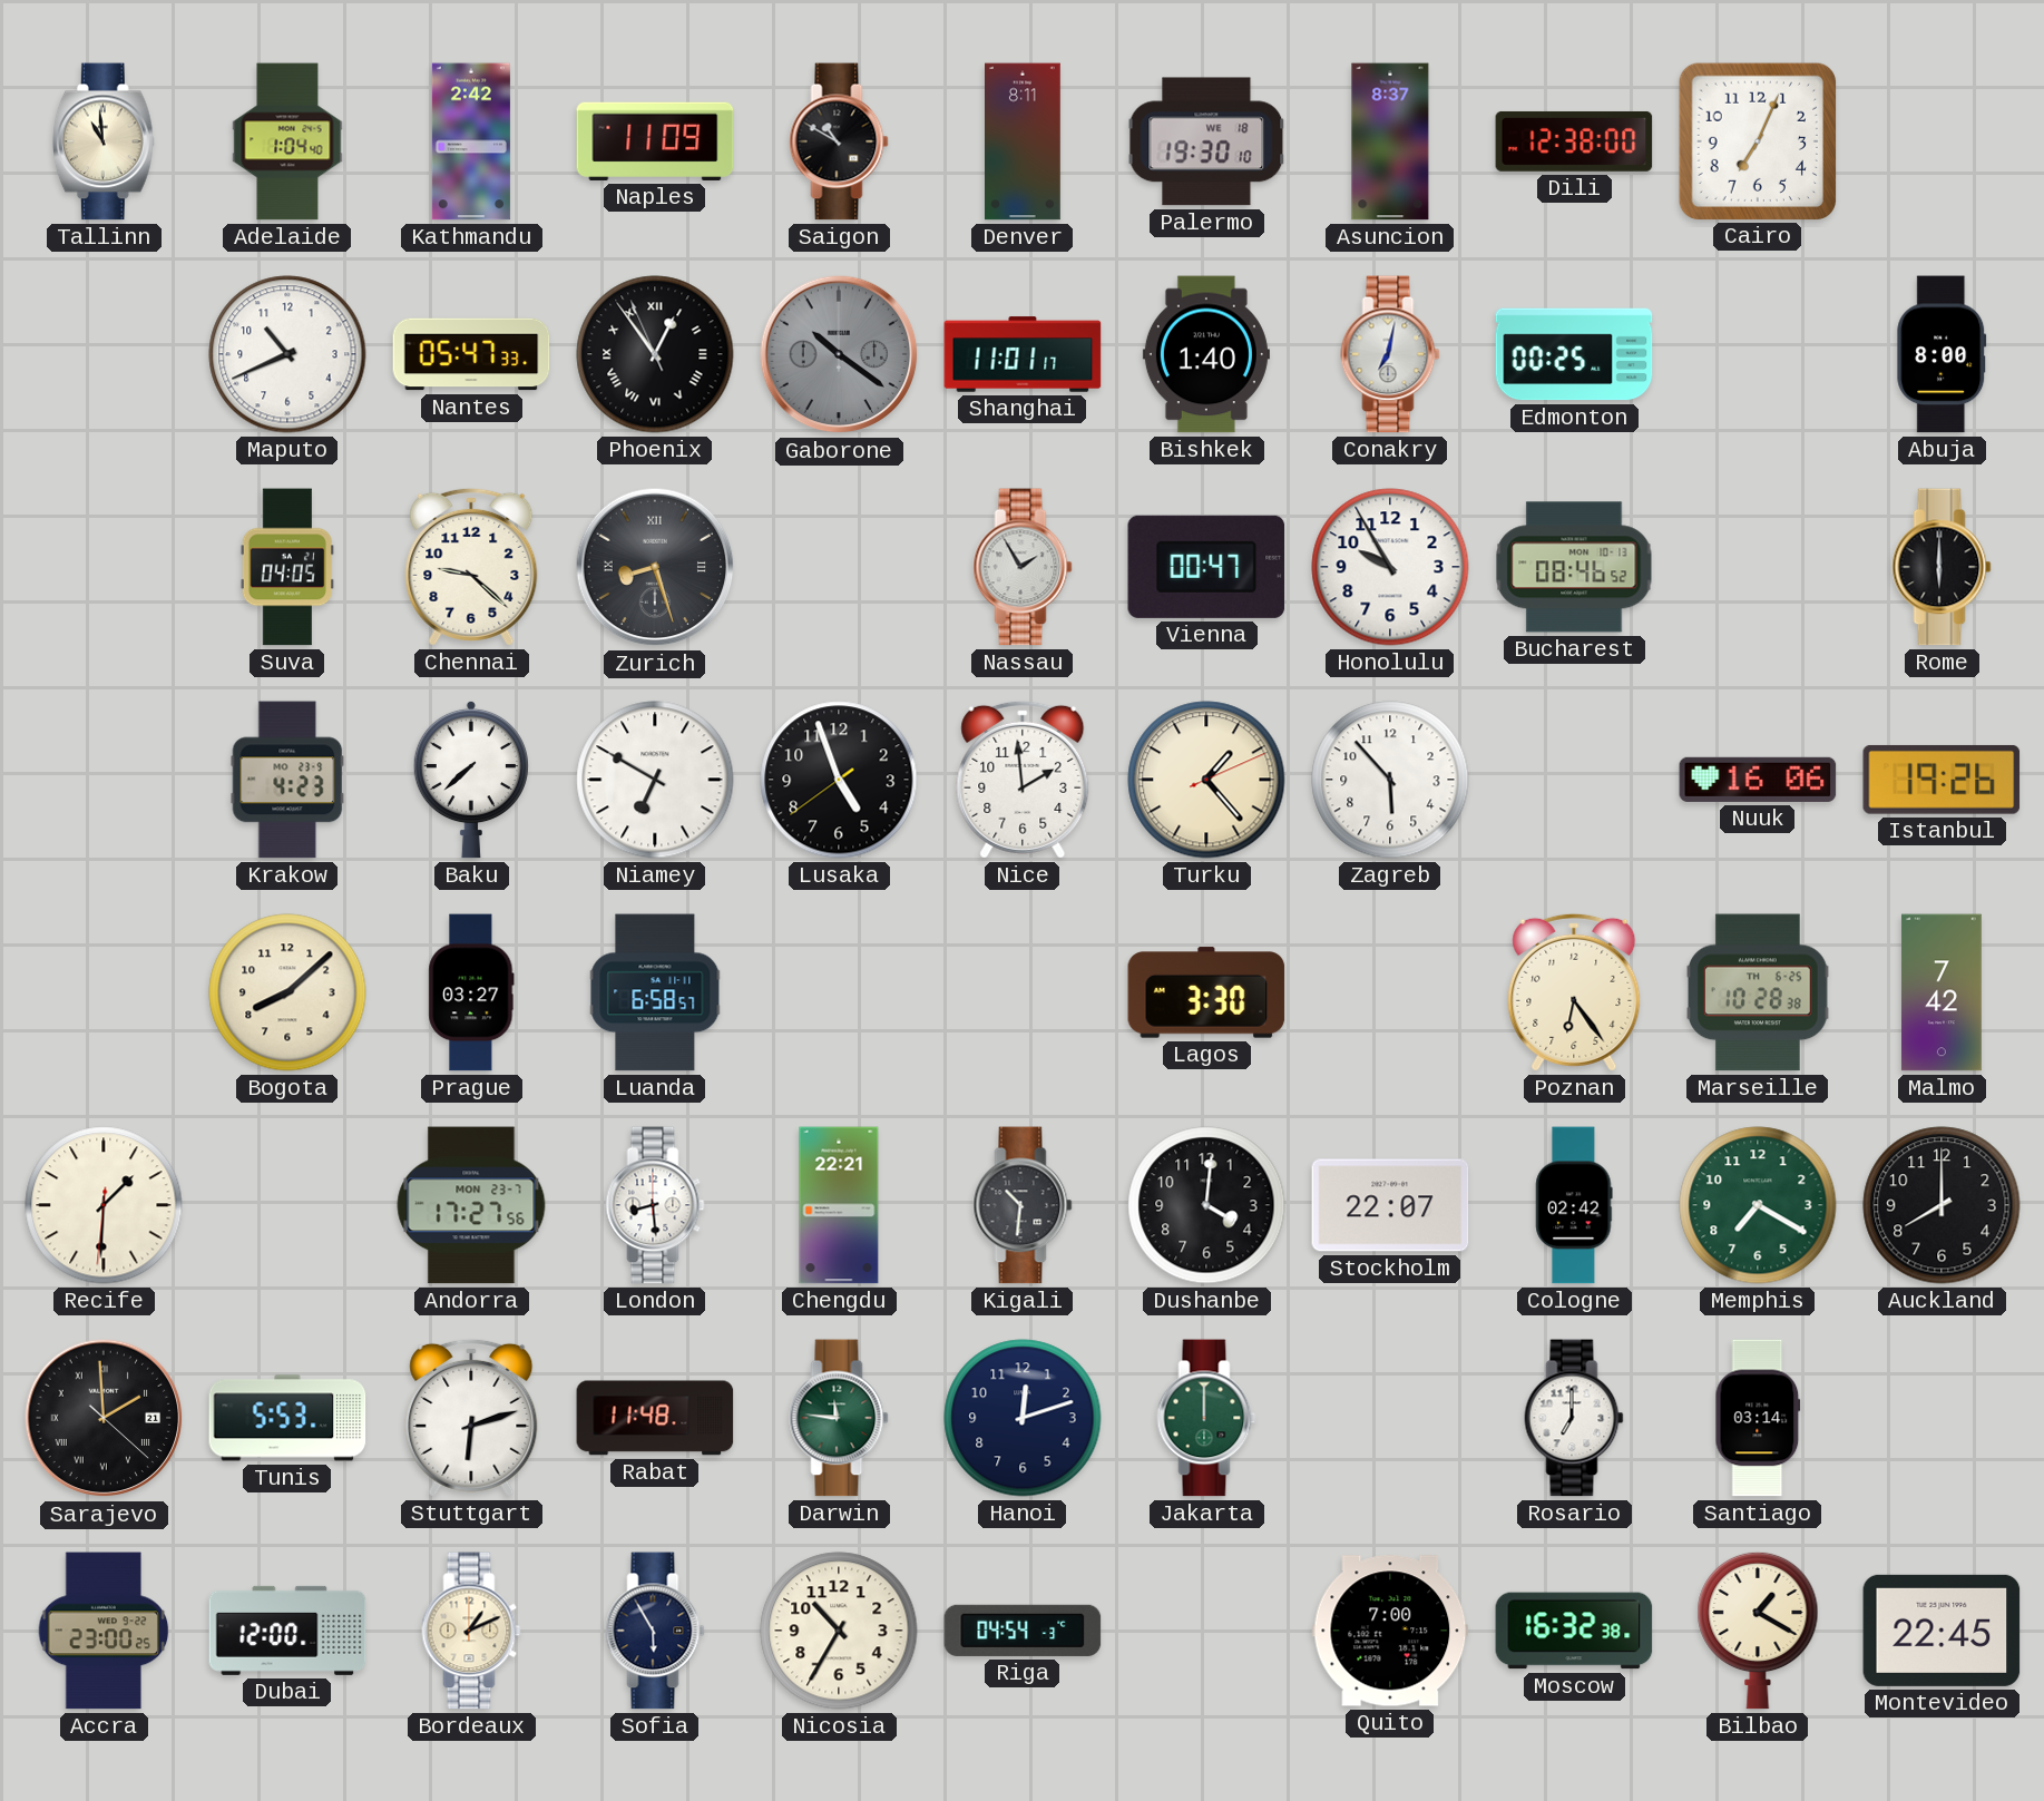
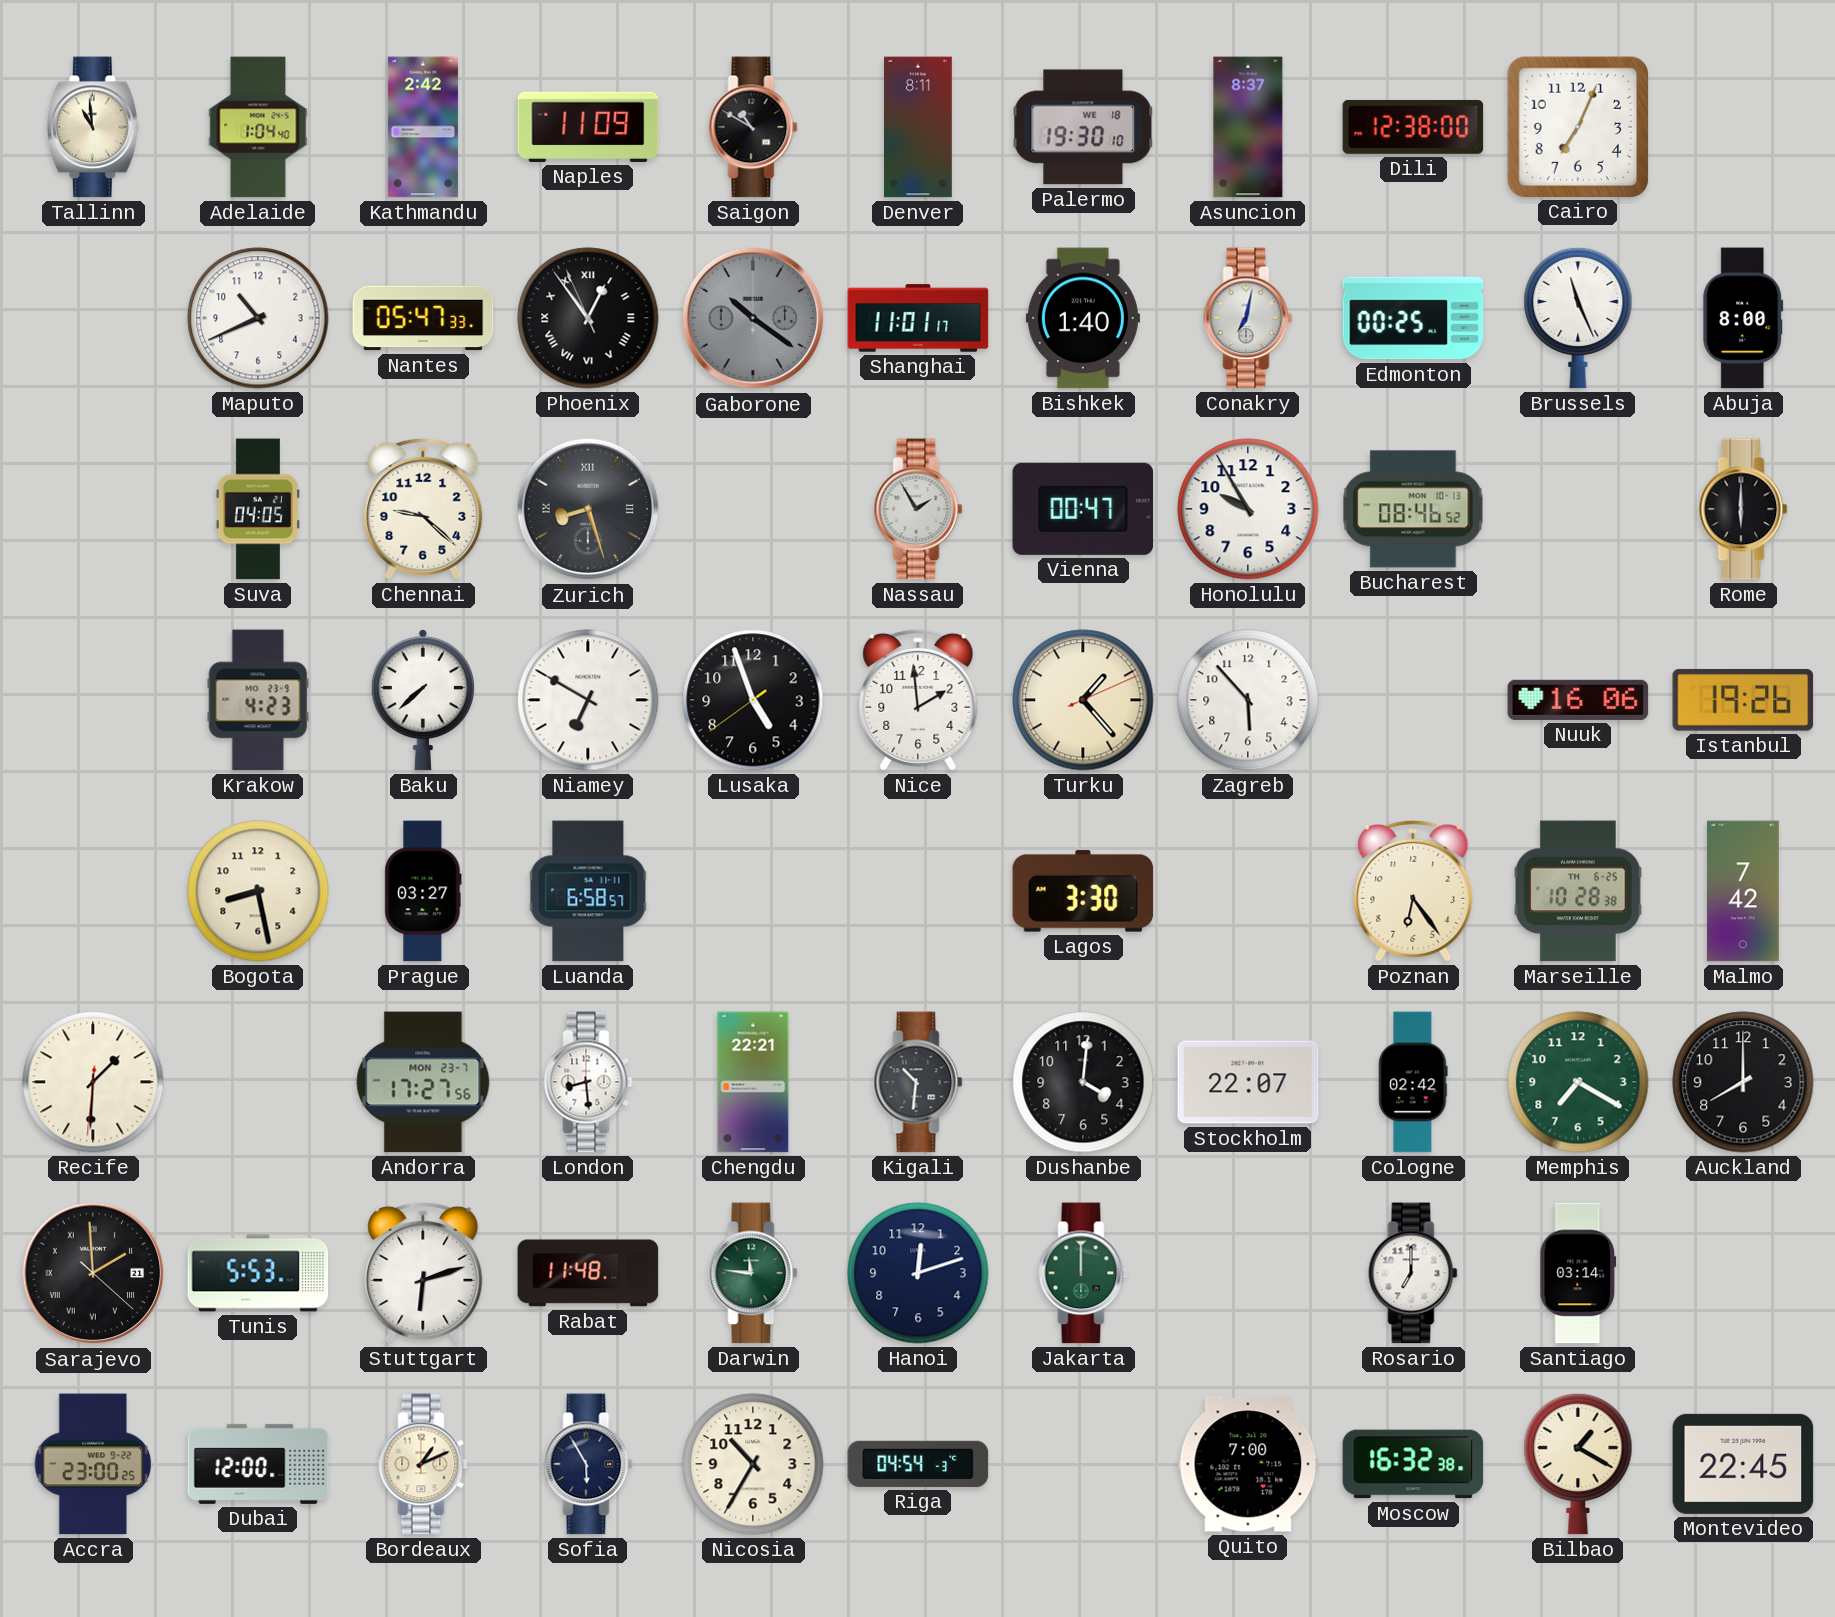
Brussels: none -> 11:26 (1578, 318)
Bogota: 8:08 -> 8:28 (258, 891)
